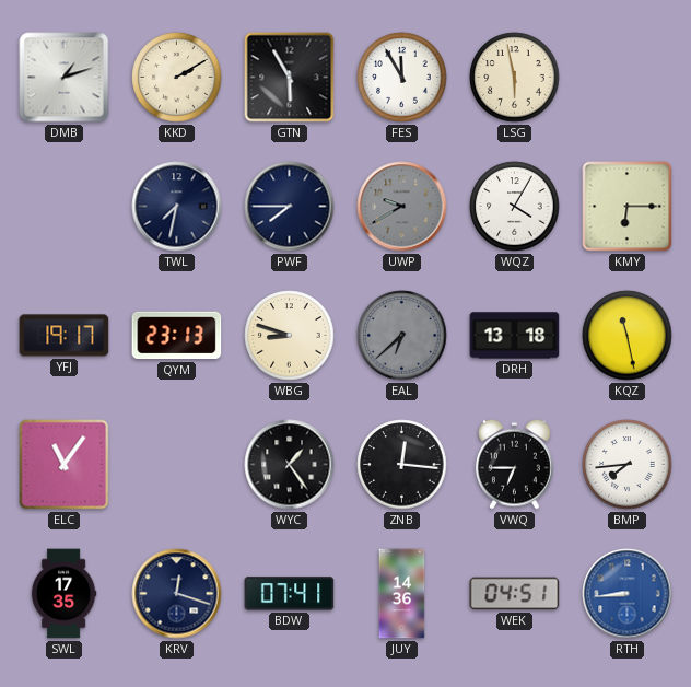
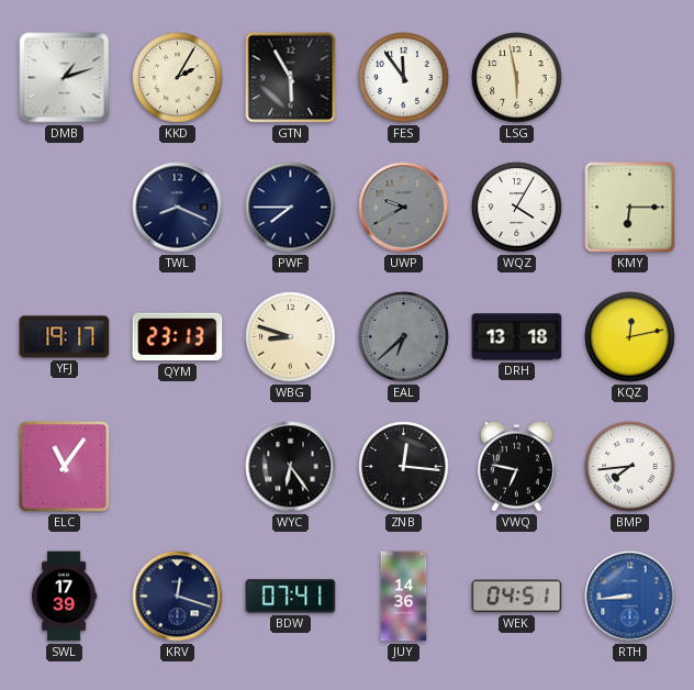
KKD: 2:10 -> 2:05 (178, 78)
FES: 11:55 -> 11:54 (404, 78)
TWL: 7:32 -> 8:19 (178, 208)
KQZ: 11:28 -> 12:13 (630, 337)
WYC: 1:24 -> 6:24 (291, 467)
VWQ: 6:45 -> 6:47 (516, 466)
SWL: 17:35 -> 17:39 (64, 597)
